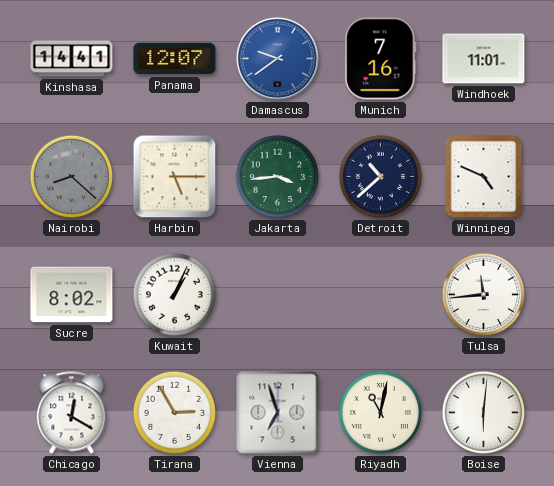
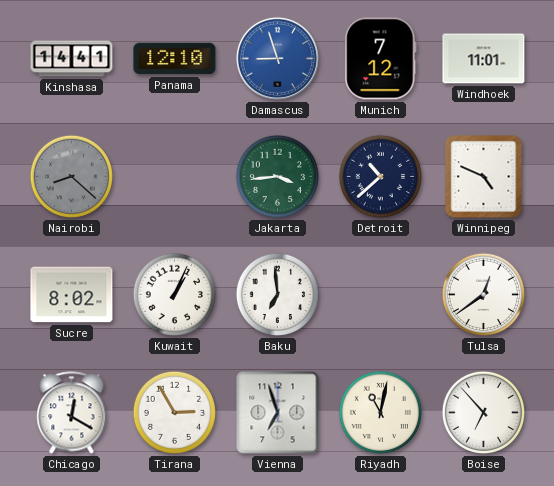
Panama: 12:07 -> 12:10 (175, 59)
Damascus: 9:39 -> 8:57 (277, 58)
Munich: 7:16 -> 7:12 (381, 59)
Harbin: 5:15 -> none (175, 177)
Baku: none -> 6:59 (277, 294)
Tulsa: 11:44 -> 12:39 (483, 294)
Boise: 6:01 -> 6:53 (483, 412)
